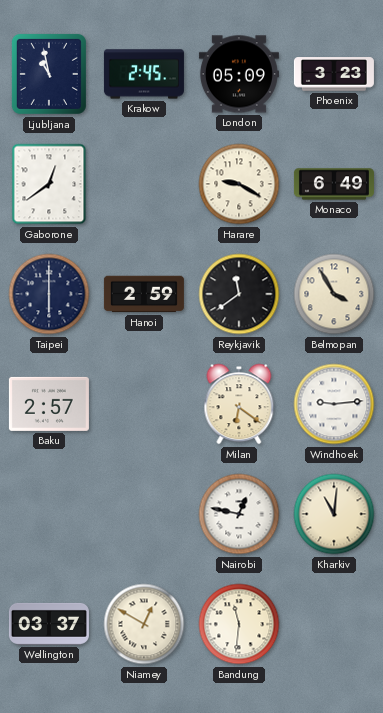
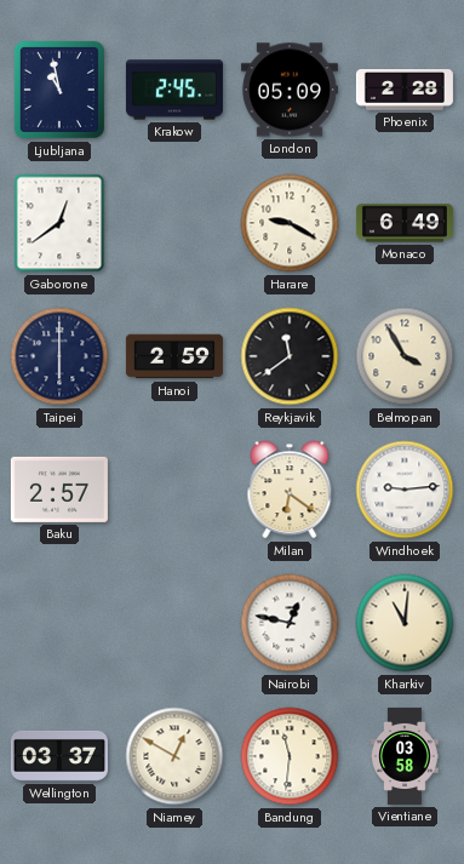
Phoenix: 3:23 -> 2:28 (405, 90)
Vientiane: none -> 03:58 (405, 756)
